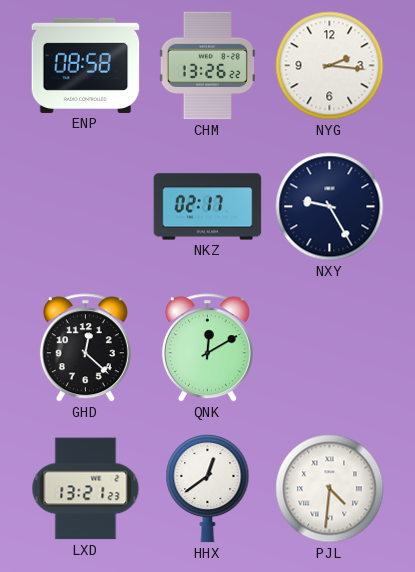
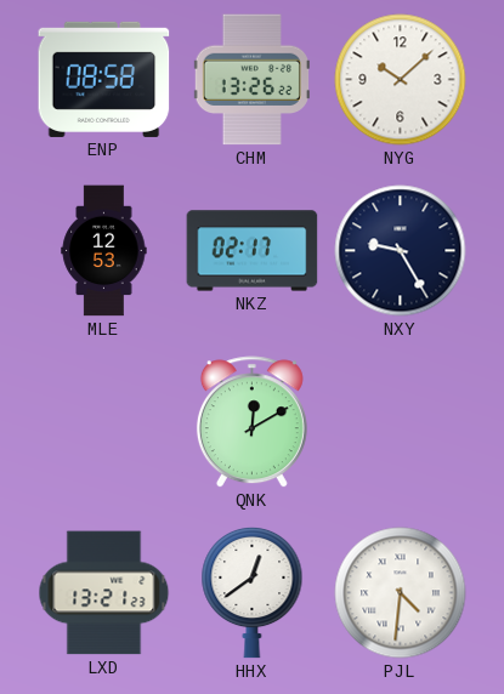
NYG: 2:16 -> 10:08 (401, 80)
MLE: none -> 12:53 (104, 251)
GHD: 12:22 -> none (85, 348)
